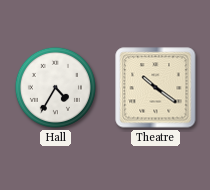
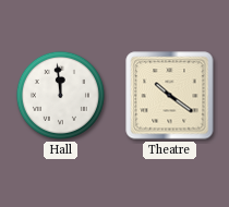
Hall: 4:35 -> 11:59 (60, 95)
